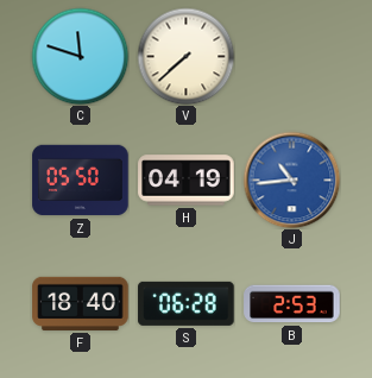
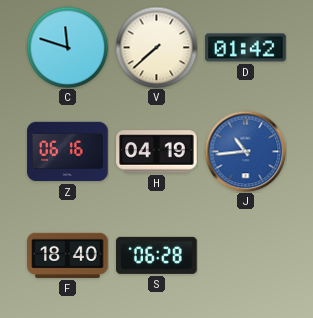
D: none -> 01:42 (246, 48)
Z: 05:50 -> 06:16 (68, 152)
B: 2:53 -> none (292, 304)
